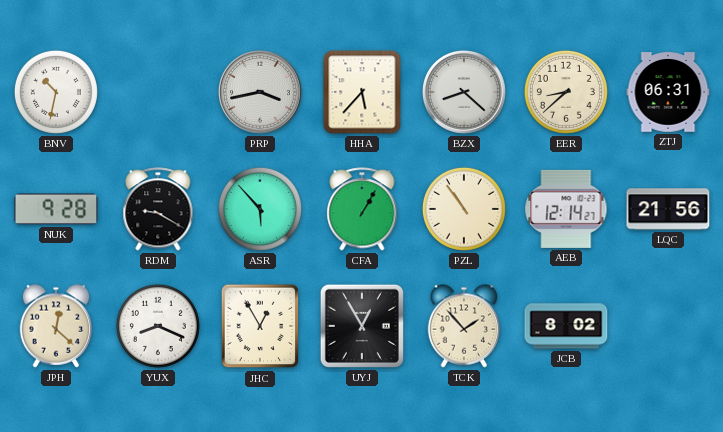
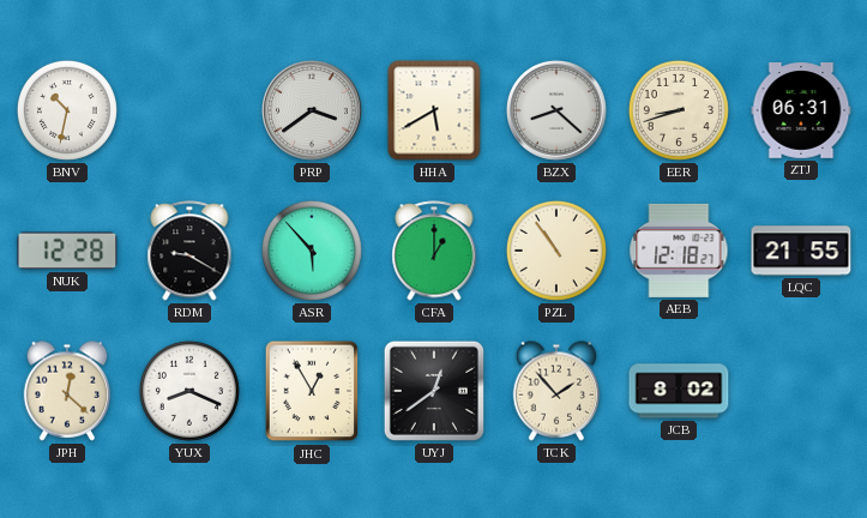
PRP: 3:43 -> 3:39 (313, 112)
HHA: 5:37 -> 5:40 (434, 110)
EER: 8:38 -> 8:42 (679, 110)
NUK: 9:28 -> 12:28 (67, 251)
CFA: 1:05 -> 1:00 (434, 251)
AEB: 12:14 -> 12:18 (679, 251)
LQC: 21:56 -> 21:55 (801, 251)
UYJ: 12:55 -> 12:39 (434, 391)
